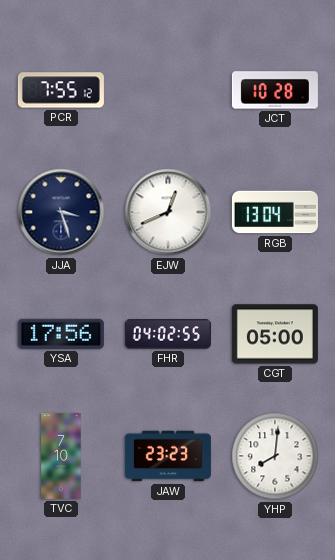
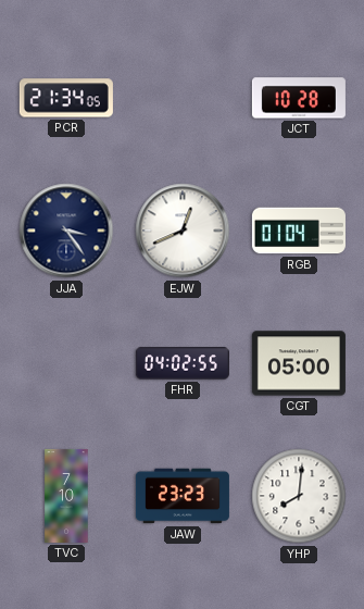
PCR: 7:55 -> 21:34 (66, 98)
JJA: 3:27 -> 3:24 (66, 231)
RGB: 13:04 -> 01:04 (299, 231)
YSA: 17:56 -> none (61, 334)
